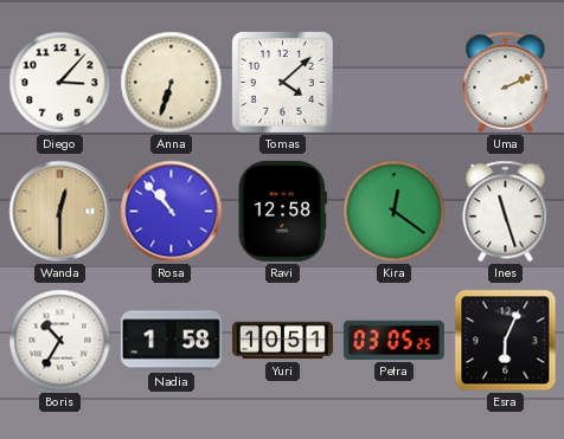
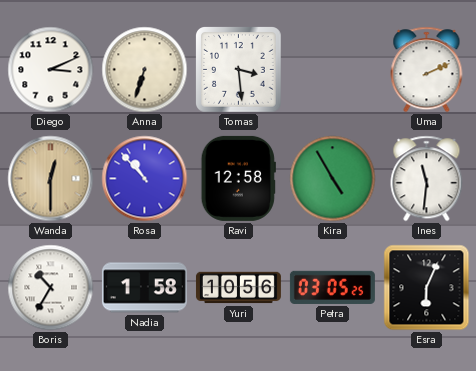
Diego: 3:07 -> 3:11 (51, 70)
Tomas: 4:08 -> 3:29 (239, 70)
Kira: 12:21 -> 4:55 (333, 179)
Ines: 11:27 -> 11:31 (427, 179)
Yuri: 10:51 -> 10:56 (238, 288)
